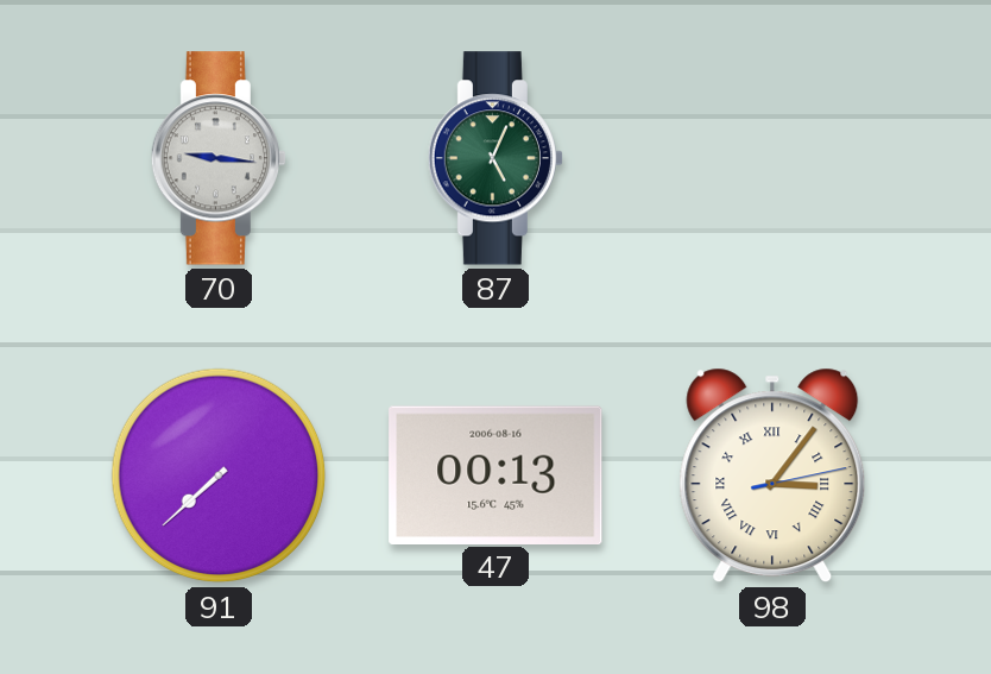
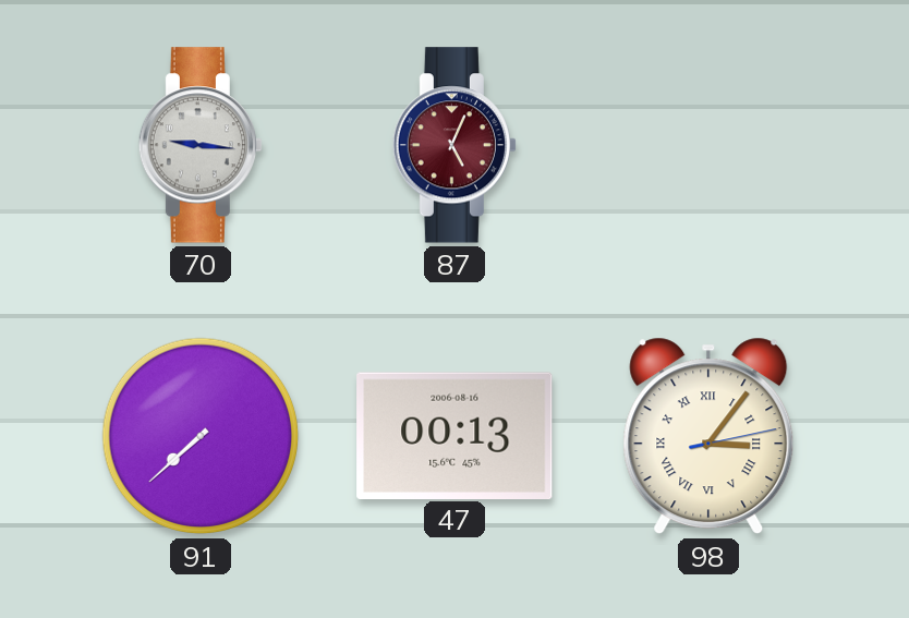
87 dial: green -> burgundy (455, 145)
